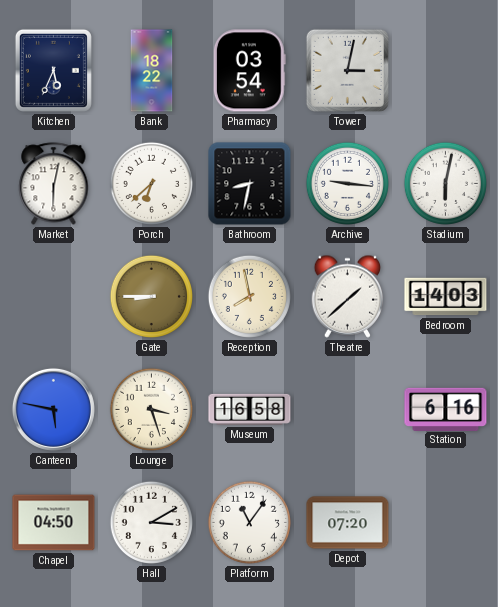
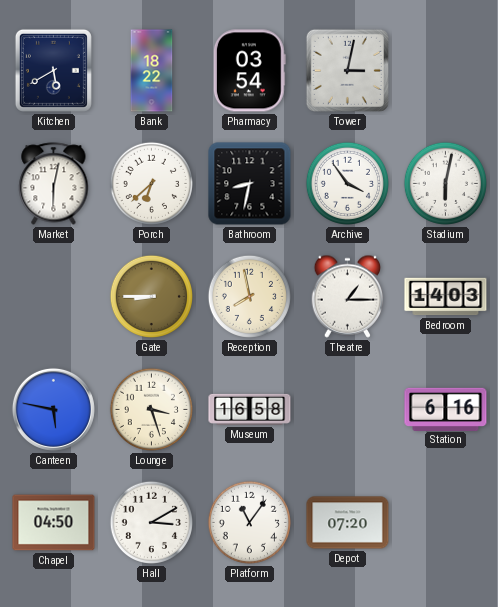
Kitchen: 5:34 -> 5:40 (53, 70)
Archive: 9:16 -> 3:54 (347, 183)
Theatre: 1:38 -> 1:15 (348, 296)
